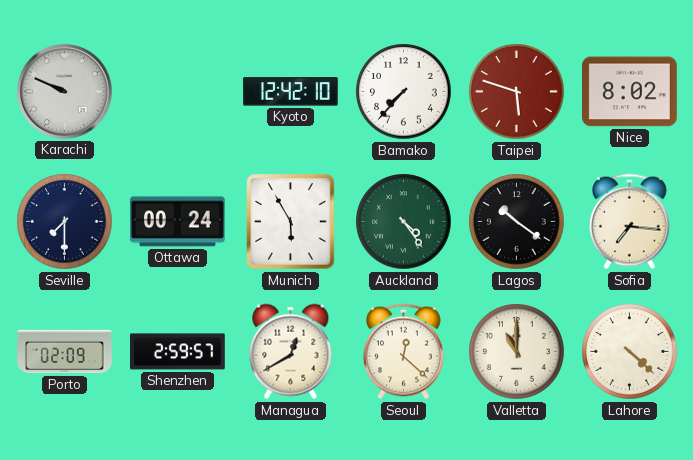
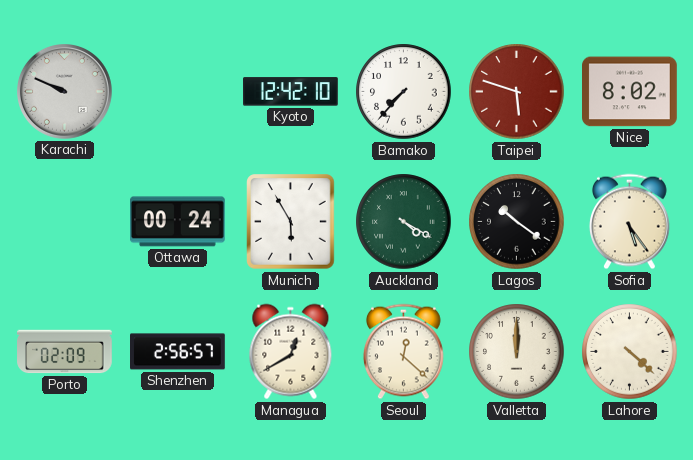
Seville: 7:30 -> none (65, 222)
Auckland: 4:24 -> 4:20 (404, 222)
Sofia: 7:16 -> 5:24 (629, 222)
Shenzhen: 2:59 -> 2:56 (178, 352)
Valletta: 11:00 -> 12:00 (517, 352)
